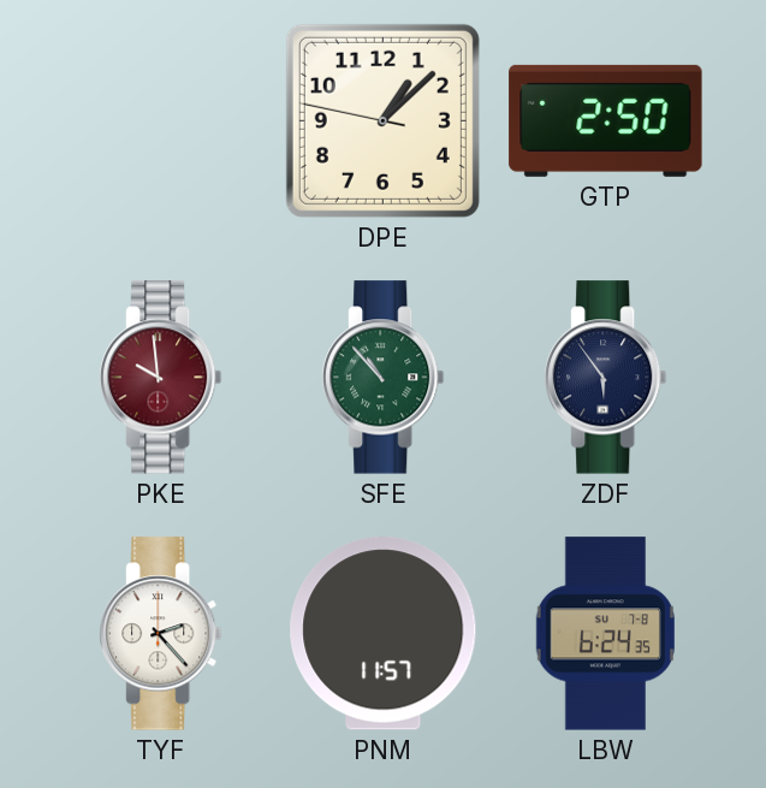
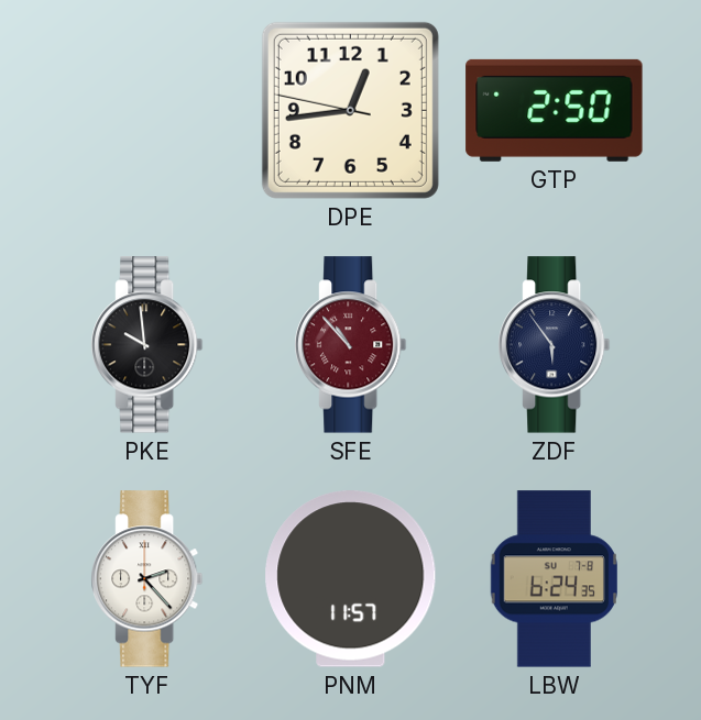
DPE: 1:07 -> 12:43 (350, 110)
PKE dial: burgundy -> black (147, 345)
SFE dial: green -> burgundy (351, 345)
